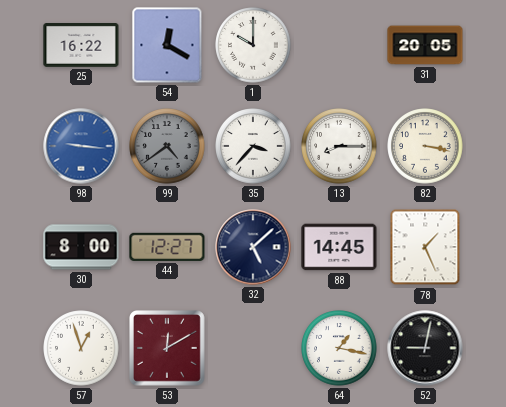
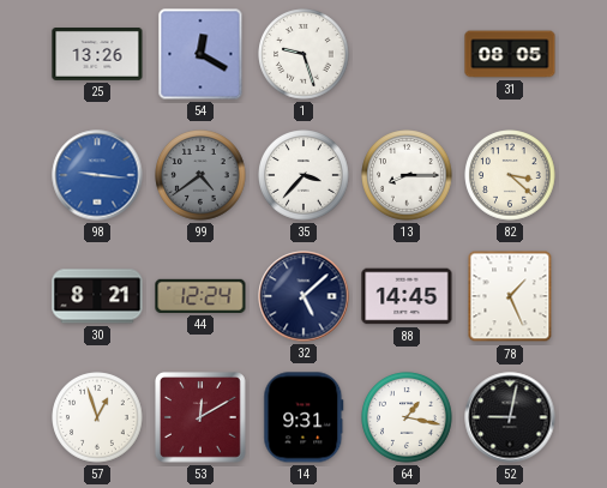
25: 16:22 -> 13:26 (97, 55)
1: 10:00 -> 9:27 (303, 54)
31: 20:05 -> 08:05 (510, 54)
82: 3:17 -> 3:22 (510, 175)
30: 8:00 -> 8:21 (97, 296)
44: 12:27 -> 12:24 (200, 296)
14: none -> 9:31 (303, 417)
